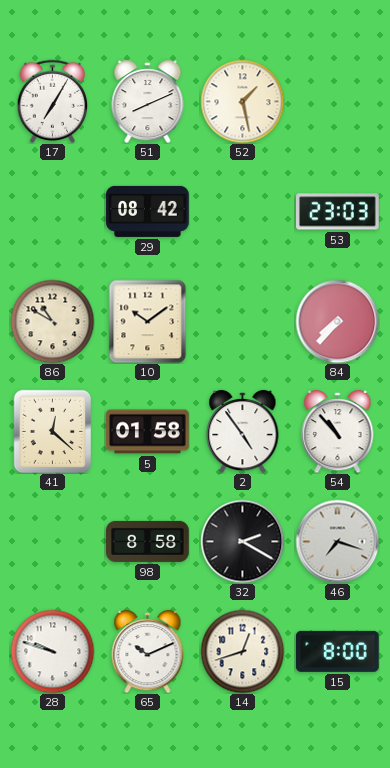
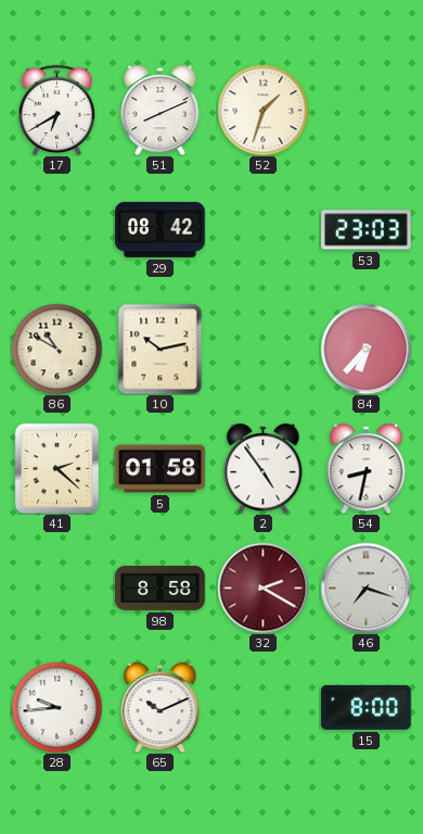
17: 7:05 -> 6:40 (57, 110)
52: 1:28 -> 1:33 (262, 110)
10: 10:09 -> 10:13 (161, 349)
84: 7:37 -> 6:37 (366, 349)
41: 12:22 -> 2:22 (57, 468)
54: 10:53 -> 8:32 (367, 468)
32 dial: black -> burgundy (262, 587)
28: 9:48 -> 9:44 (56, 707)
14: 12:42 -> none (242, 651)
